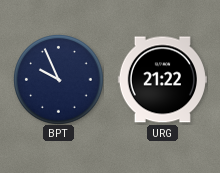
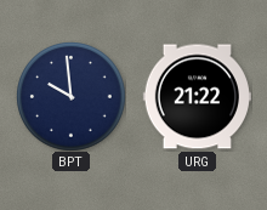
BPT: 9:56 -> 9:59 (70, 96)
